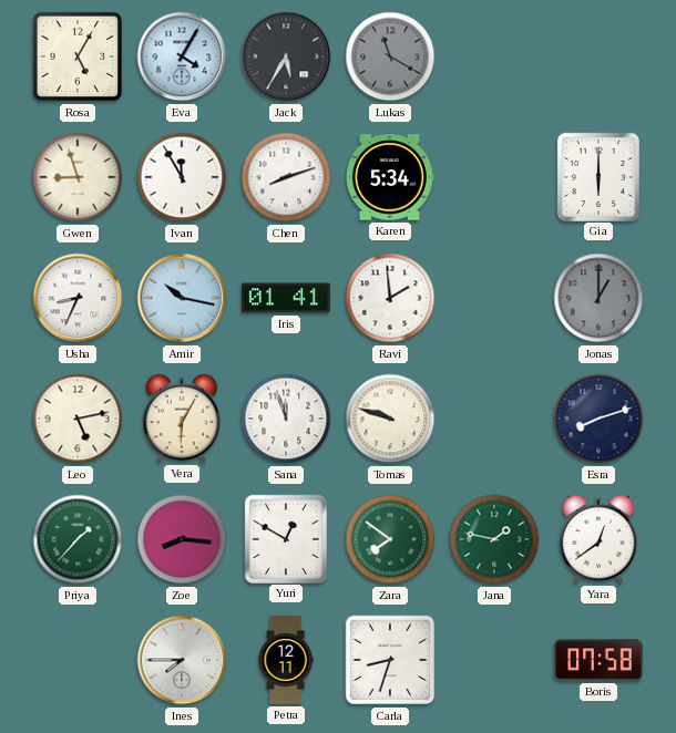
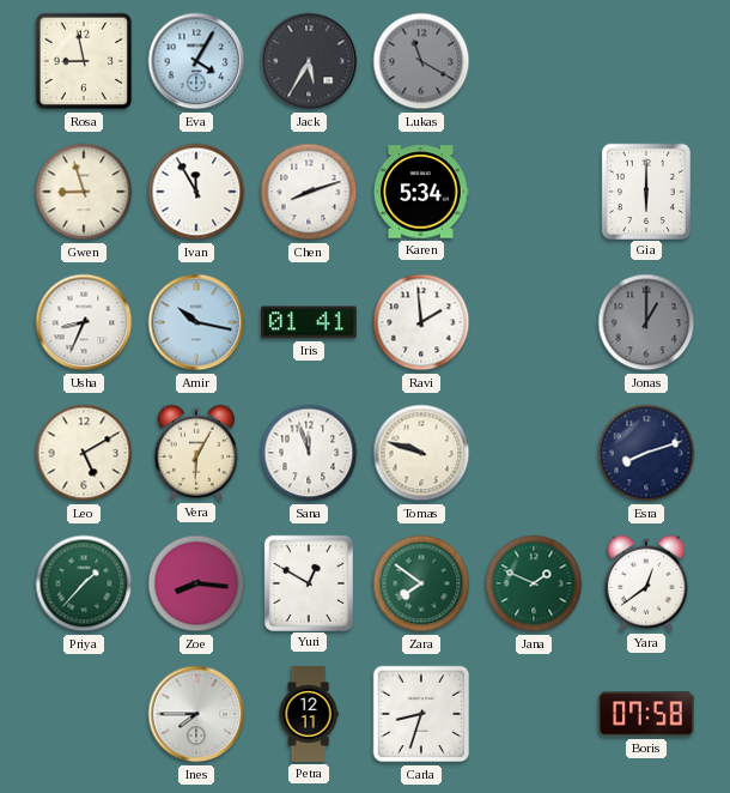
Rosa: 5:05 -> 8:58 (84, 61)
Leo: 5:13 -> 5:10 (84, 453)
Jana: 1:47 -> 1:49 (534, 583)
